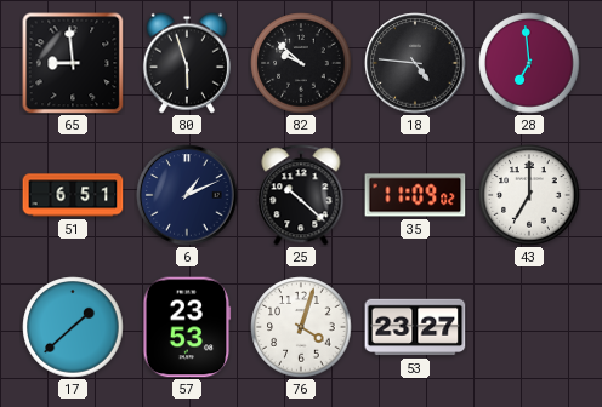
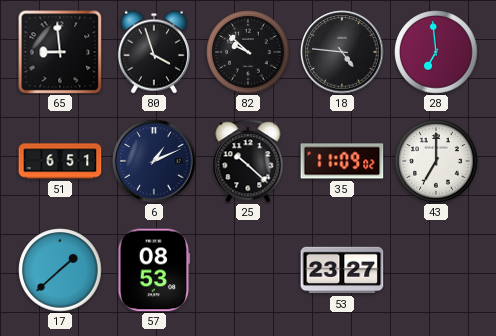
80: 5:57 -> 3:57 (154, 52)
57: 23:53 -> 08:53 (154, 270)
76: 4:03 -> none (301, 327)
